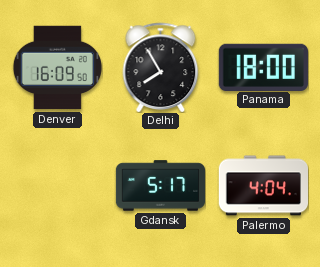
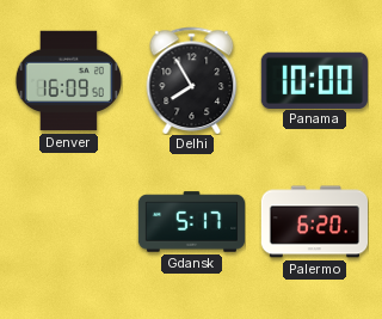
Panama: 18:00 -> 10:00 (314, 80)
Palermo: 4:04 -> 6:20 (314, 222)
